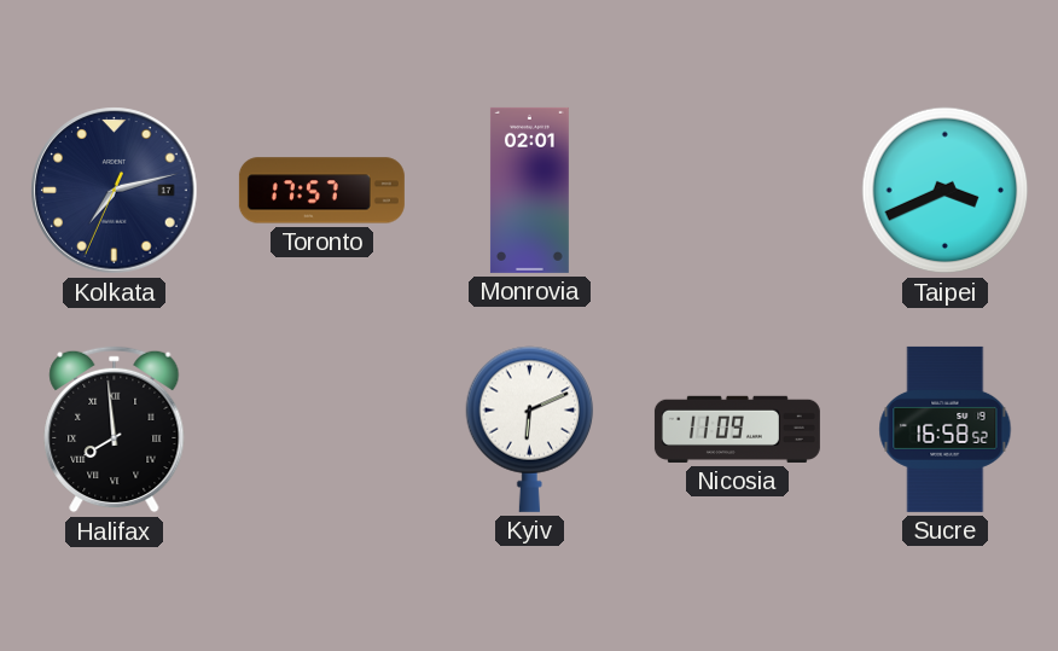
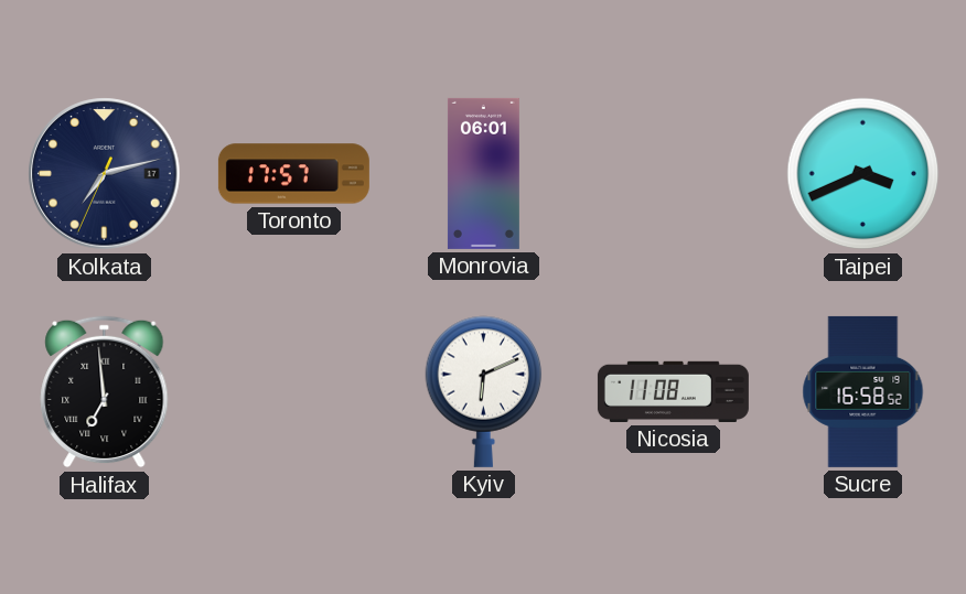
Monrovia: 02:01 -> 06:01 (483, 173)
Halifax: 7:59 -> 6:59 (105, 392)
Nicosia: 11:09 -> 11:08 (673, 391)
